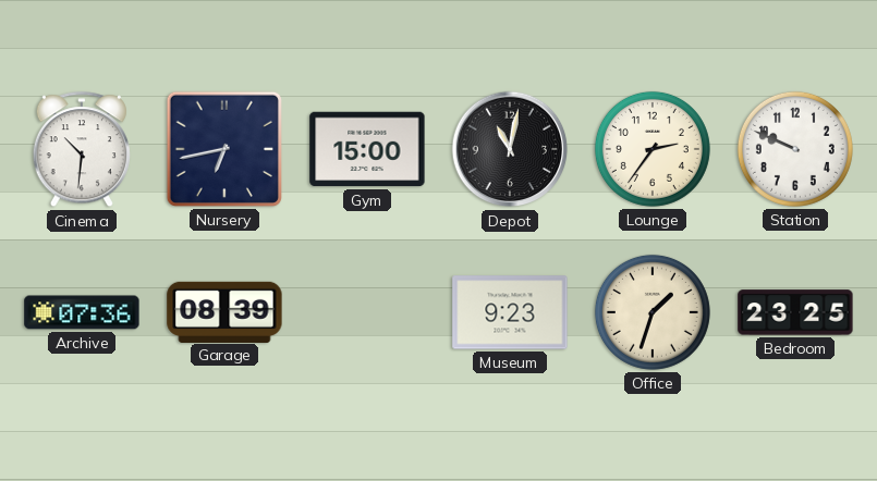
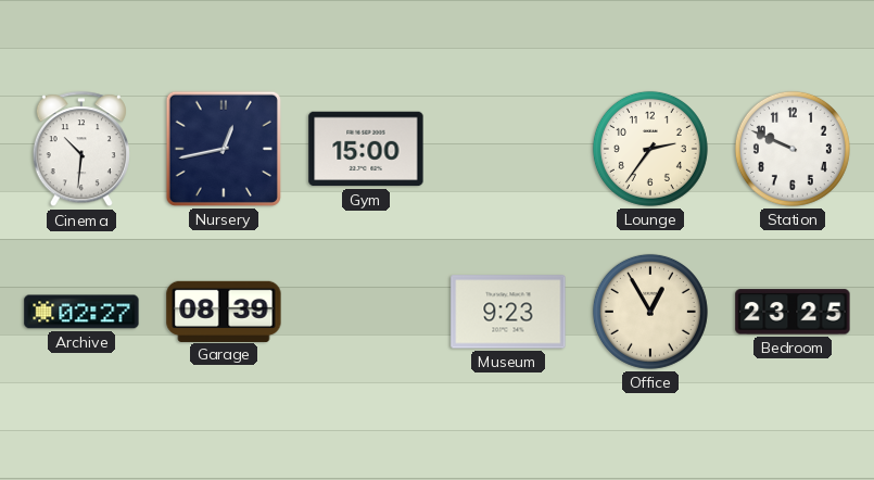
Nursery: 6:43 -> 12:43 (224, 149)
Depot: 11:02 -> none (510, 149)
Archive: 07:36 -> 02:27 (81, 312)
Office: 1:33 -> 12:55 (650, 312)
